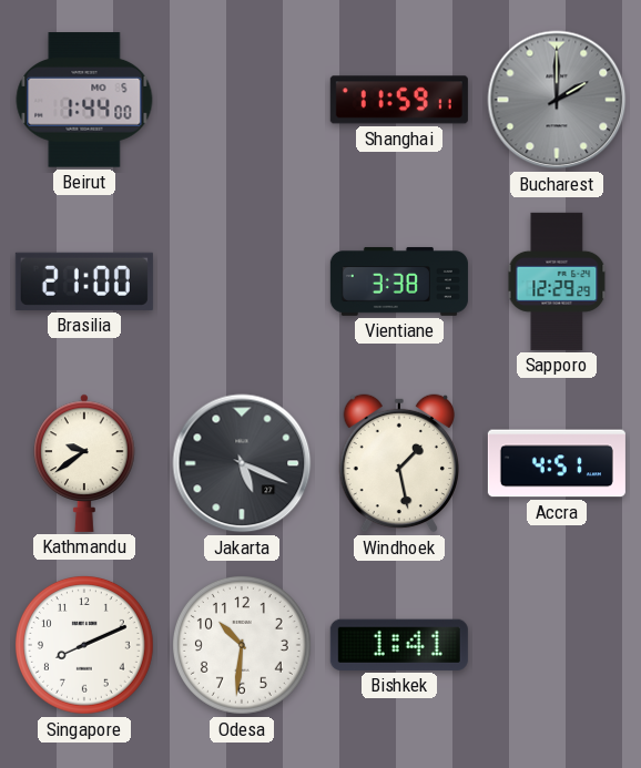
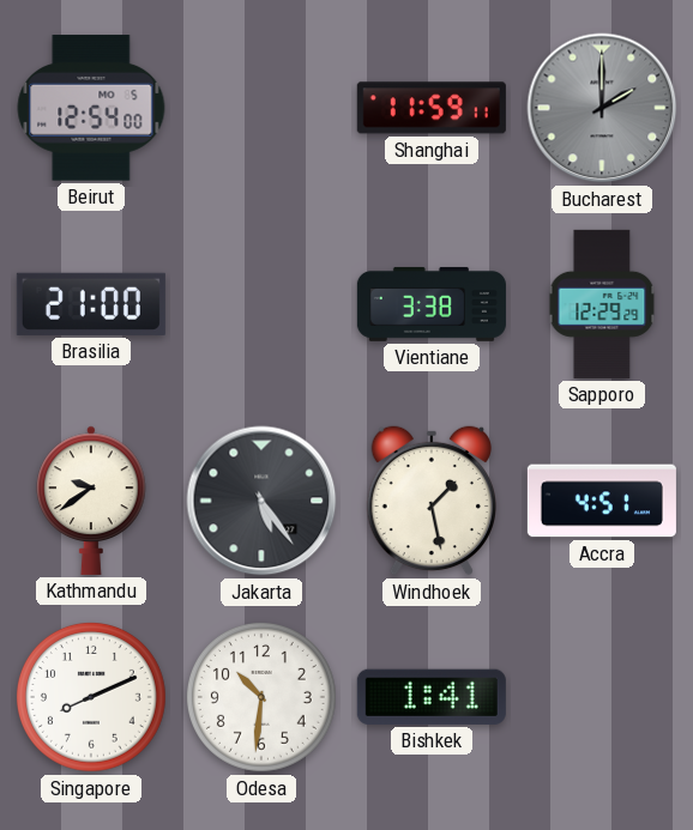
Beirut: 1:44 -> 12:54 (91, 108)
Jakarta: 5:19 -> 5:24 (261, 501)
